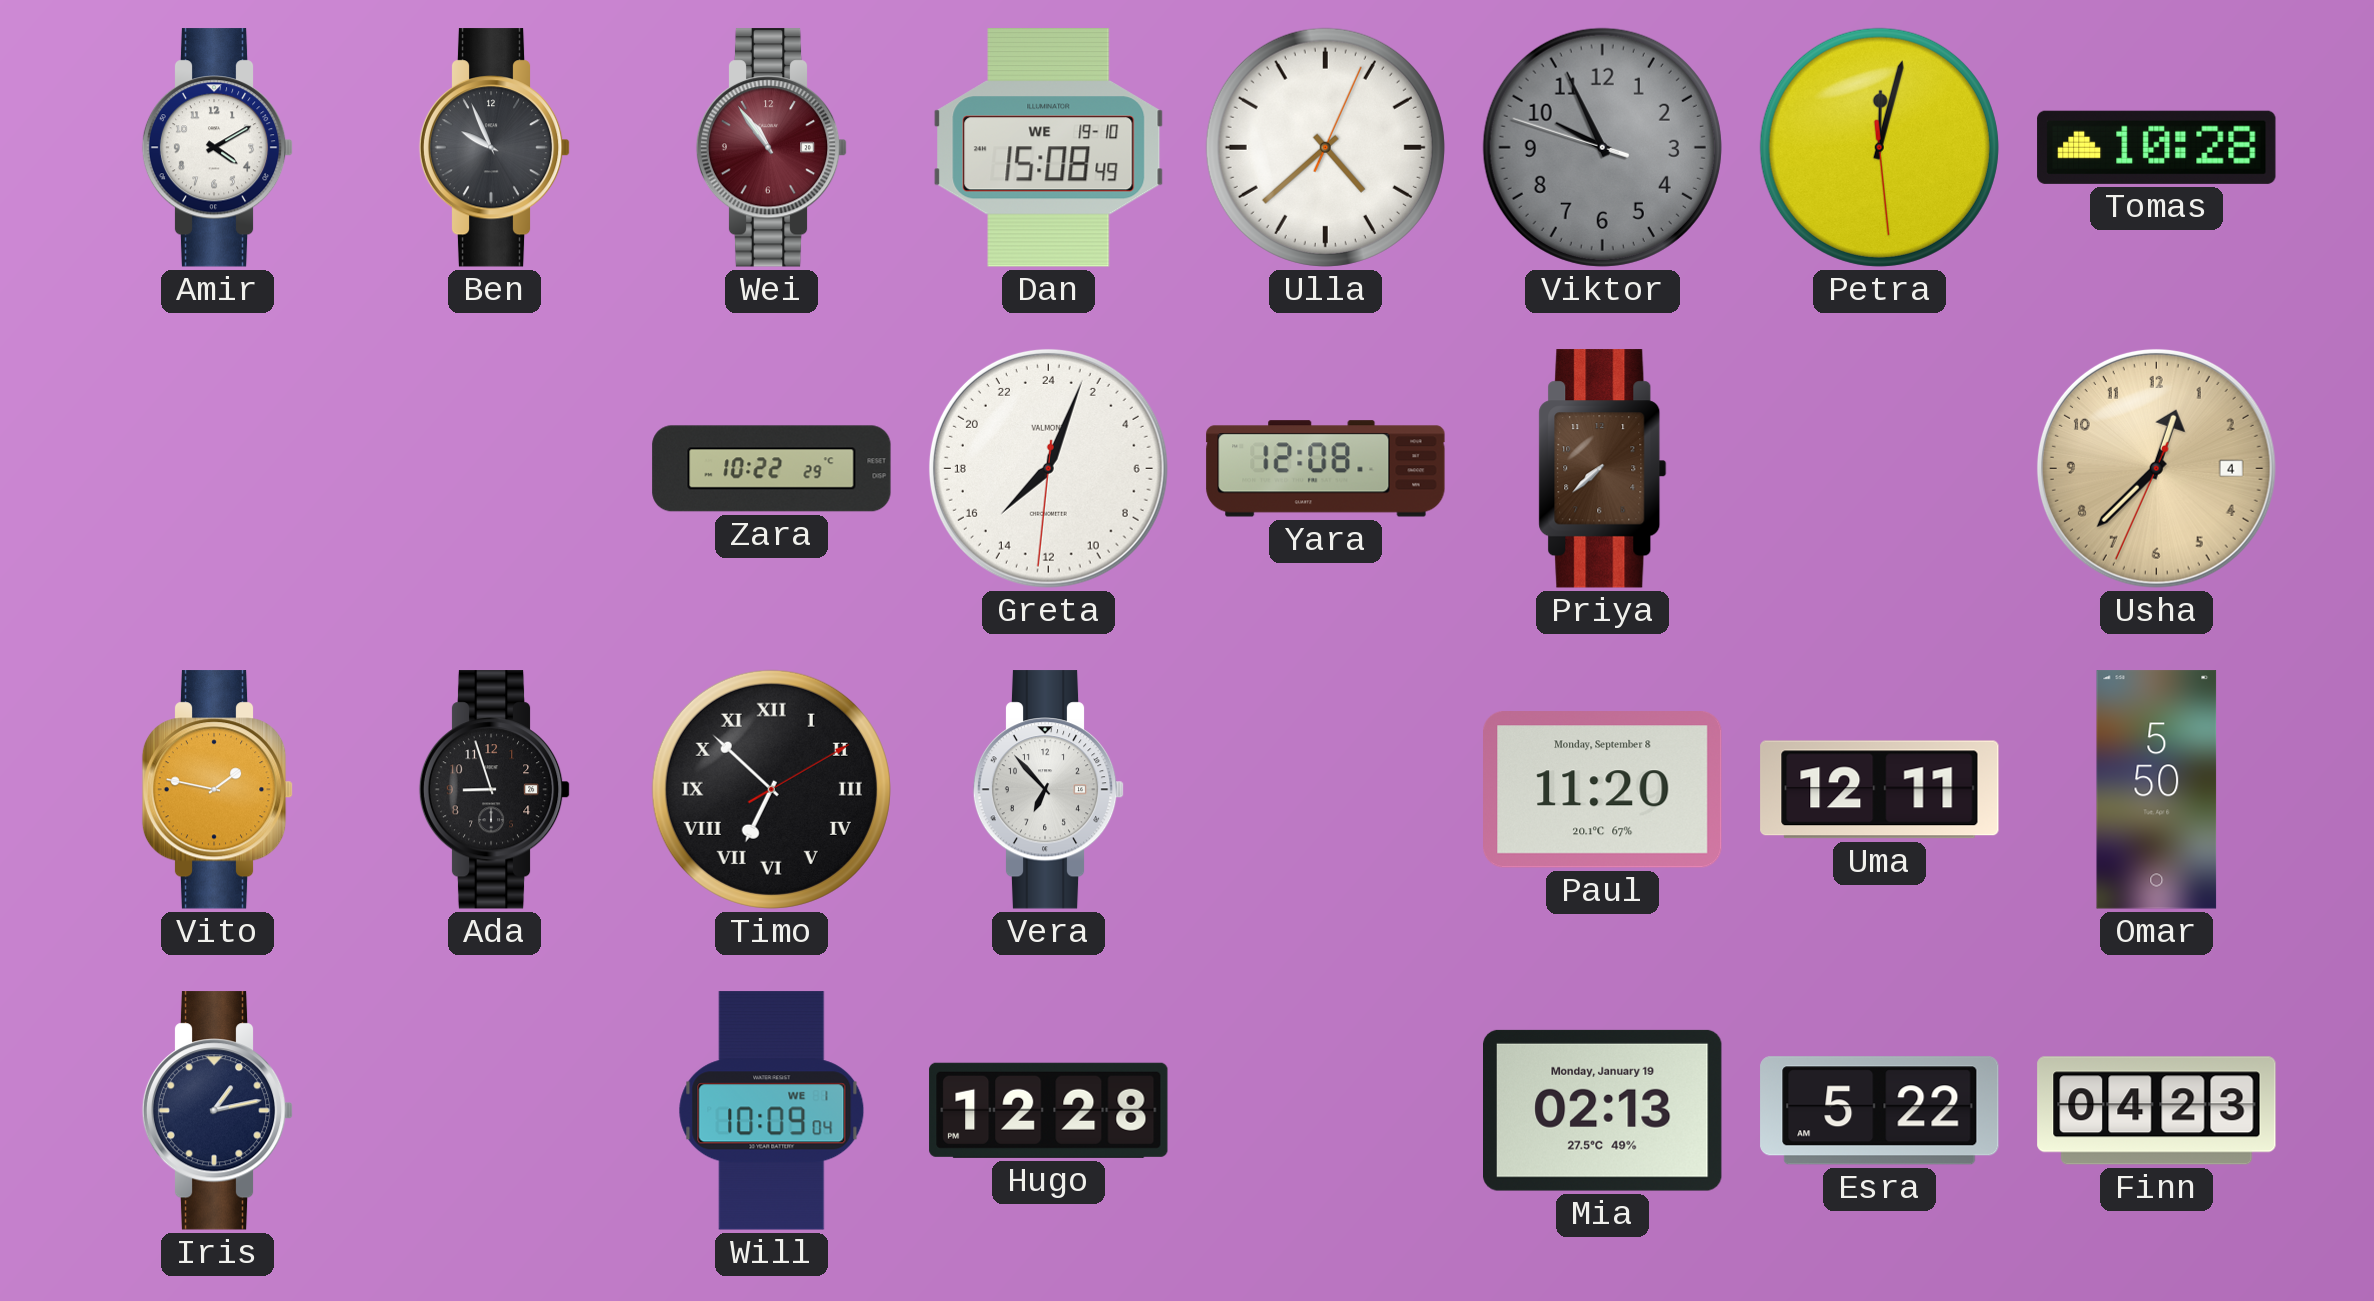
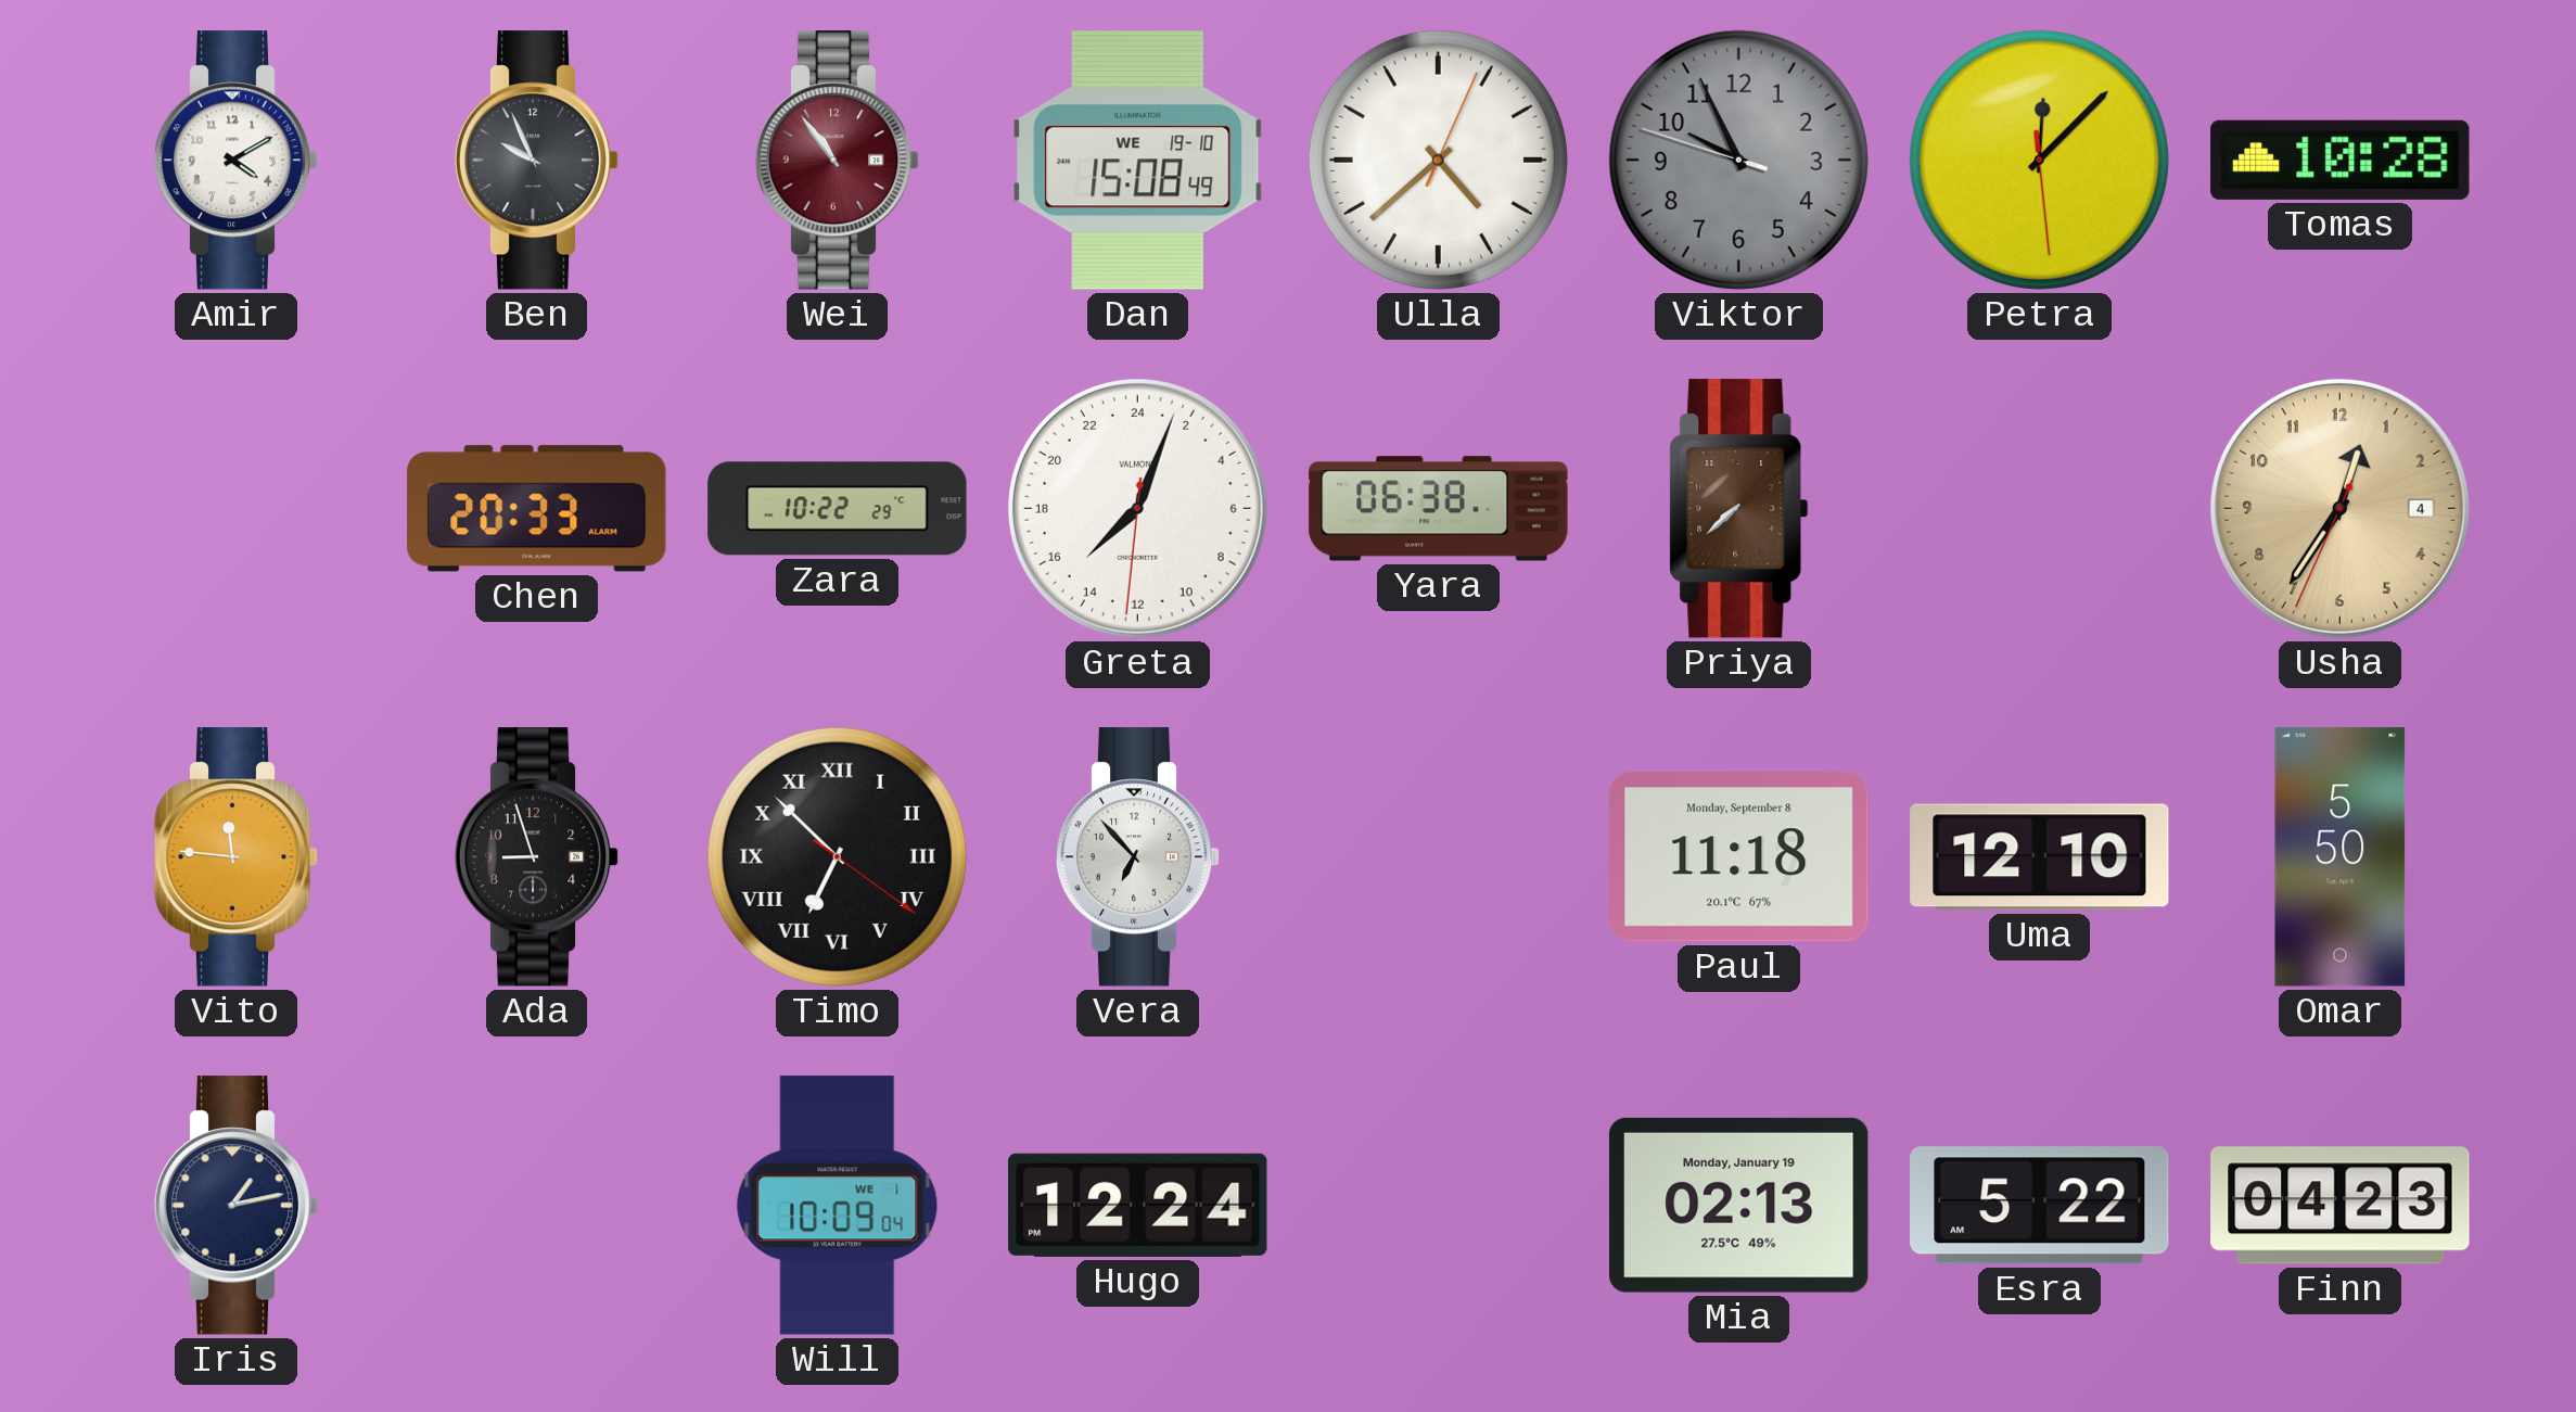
Petra: 12:02 -> 12:07 (2039, 160)
Chen: none -> 20:33 (537, 509)
Yara: 12:08 -> 06:38 (1439, 509)
Usha: 12:37 -> 12:35 (2339, 508)
Vito: 1:47 -> 11:46 (237, 857)
Timo: 6:52:10 -> 6:52:21 (837, 856)
Paul: 11:20 -> 11:18 (1739, 857)
Uma: 12:11 -> 12:10 (2040, 857)
Hugo: 12:28 -> 12:24 (1138, 1205)
